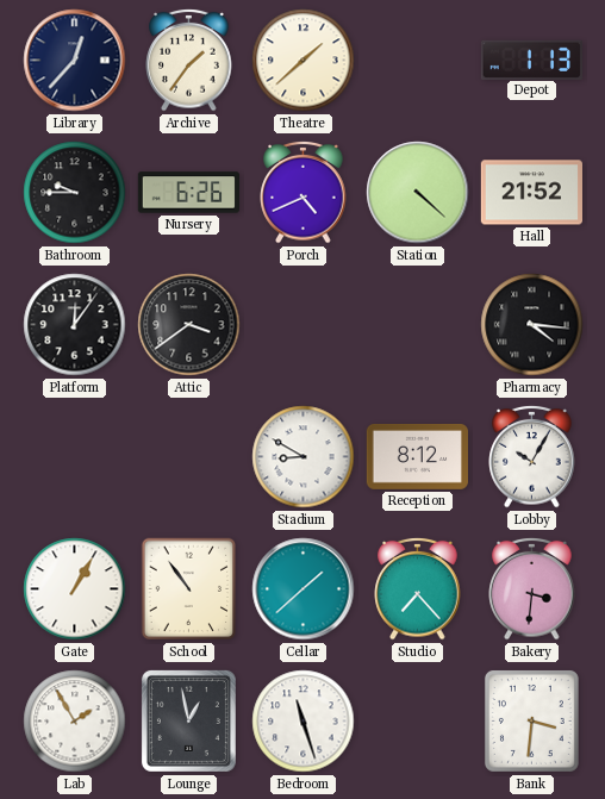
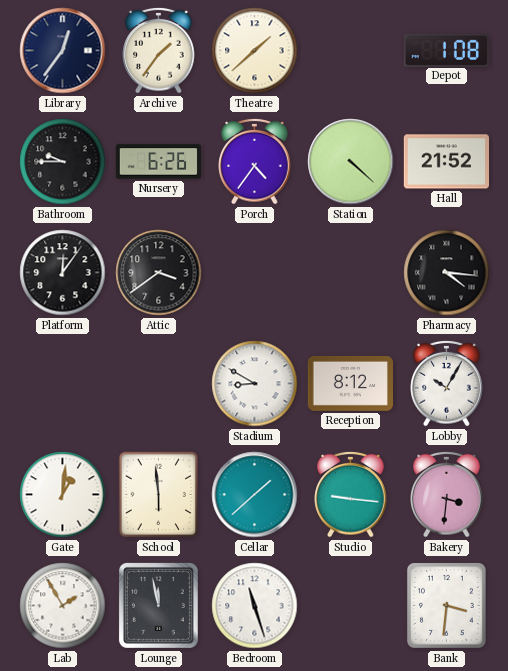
Library: 12:37 -> 12:36 (63, 51)
Depot: 1:13 -> 1:08 (446, 50)
Porch: 4:41 -> 4:36 (255, 161)
Gate: 1:05 -> 1:01 (63, 495)
School: 10:54 -> 5:59 (159, 495)
Studio: 7:23 -> 9:16 (351, 494)
Lounge: 12:58 -> 11:58 (158, 605)
